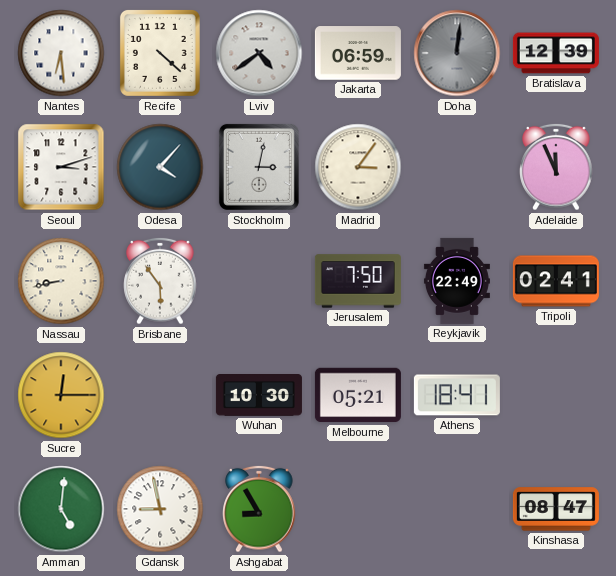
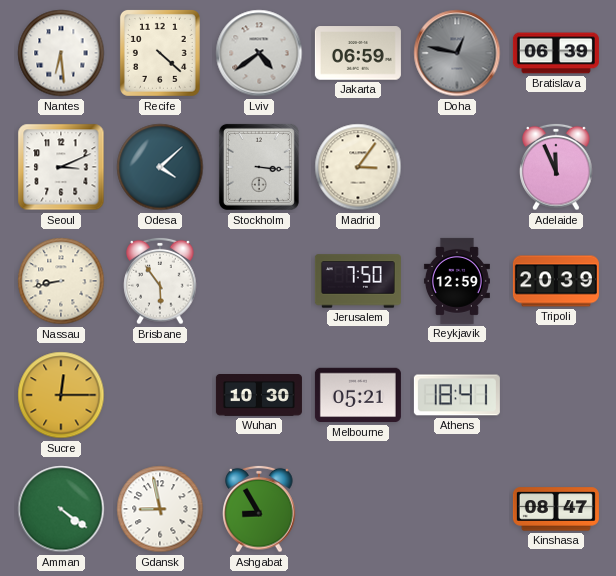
Doha: 12:01 -> 12:47 (457, 53)
Bratislava: 12:39 -> 06:39 (556, 53)
Seoul: 3:12 -> 3:11 (61, 167)
Odesa: 4:07 -> 4:08 (160, 167)
Stockholm: 3:02 -> 3:16 (259, 167)
Reykjavik: 22:49 -> 12:59 (457, 281)
Tripoli: 02:41 -> 20:39 (556, 281)
Amman: 5:01 -> 4:21 (61, 509)
